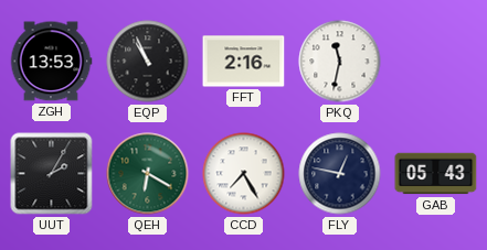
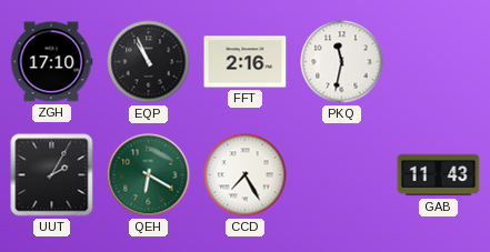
ZGH: 13:53 -> 17:10 (51, 62)
FLY: 12:47 -> none (340, 174)
GAB: 05:43 -> 11:43 (439, 175)
